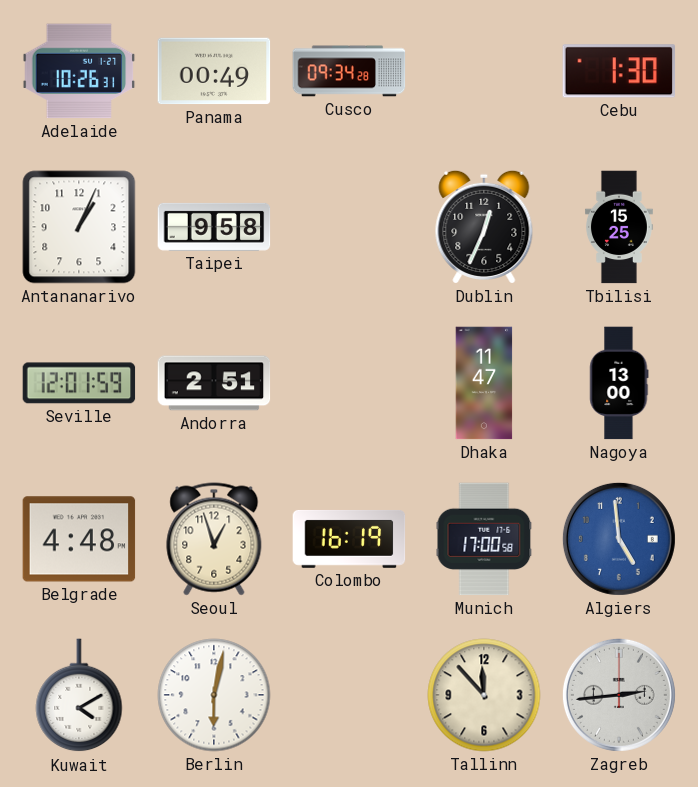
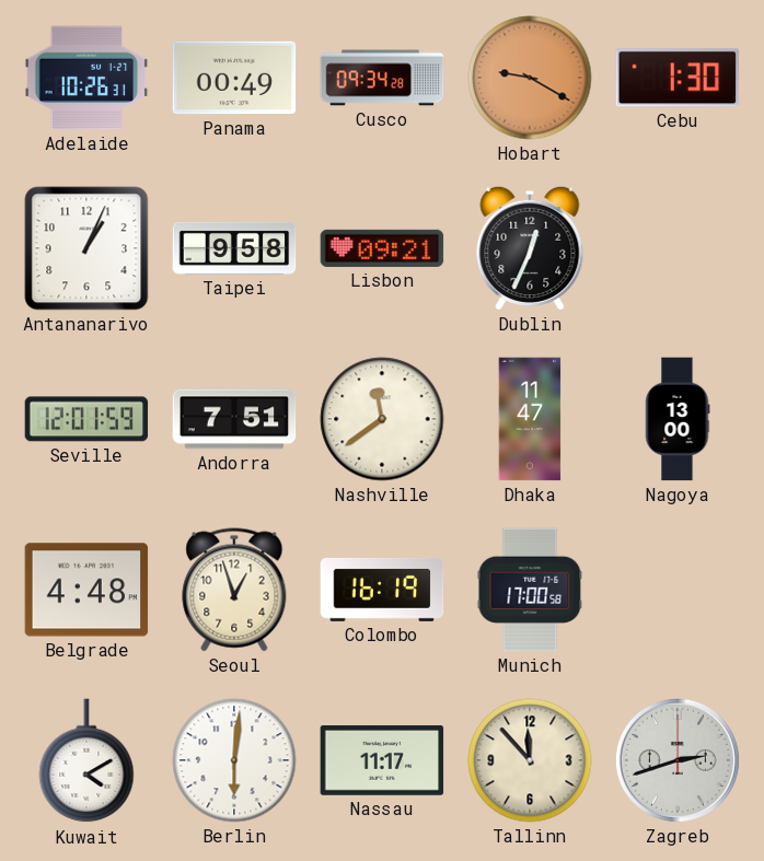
Hobart: none -> 9:20 (530, 78)
Lisbon: none -> 09:21 (382, 248)
Tbilisi: 15:25 -> none (619, 227)
Andorra: 2:51 -> 7:51 (234, 419)
Nashville: none -> 11:39 (382, 419)
Algiers: 4:59 -> none (619, 539)
Berlin: 6:02 -> 6:01 (234, 760)
Nassau: none -> 11:17 (382, 761)
Zagreb: 2:44 -> 2:42 (678, 760)
